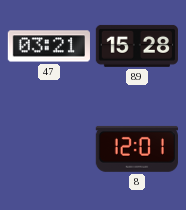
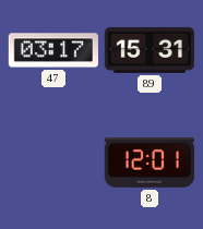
47: 03:21 -> 03:17 (53, 50)
89: 15:28 -> 15:31 (150, 50)
